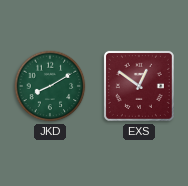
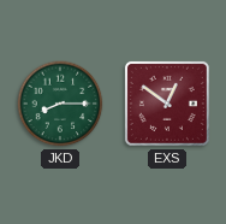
JKD: 8:10 -> 8:15 (60, 104)
